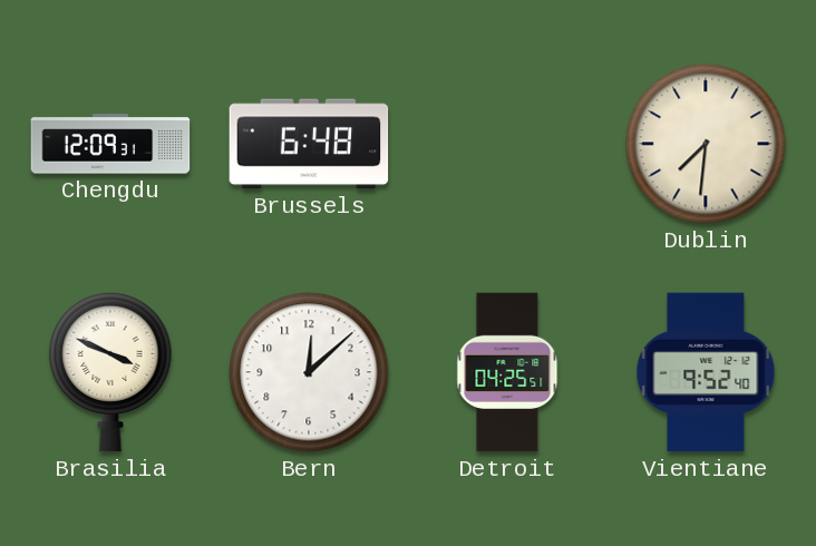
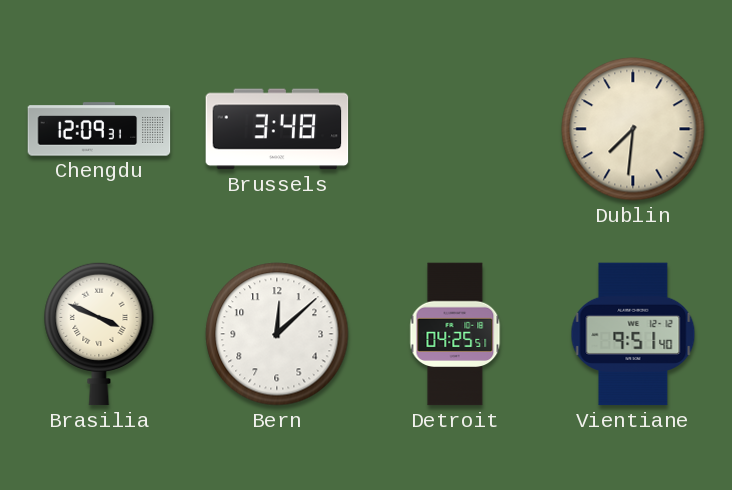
Brussels: 6:48 -> 3:48 (277, 129)
Vientiane: 9:52 -> 9:51 (633, 334)
